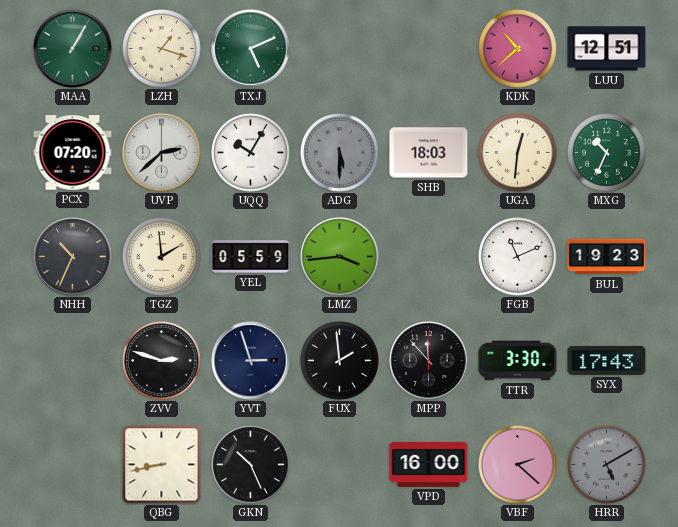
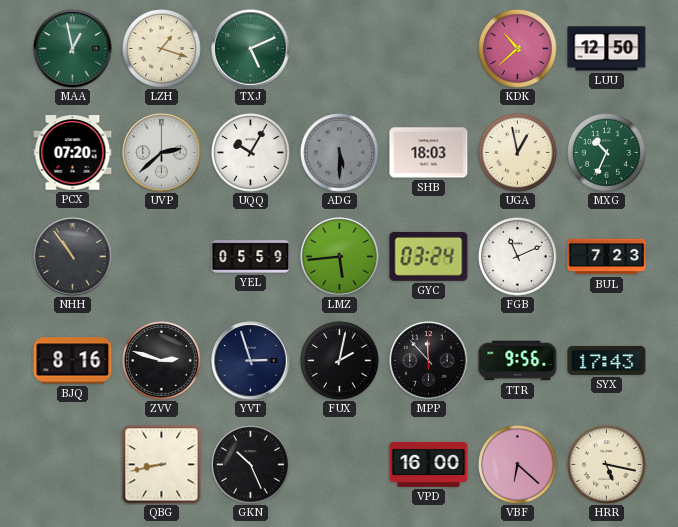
MAA: 1:05 -> 12:58 (73, 49)
LUU: 12:51 -> 12:50 (607, 49)
UGA: 12:31 -> 12:58 (518, 153)
NHH: 10:34 -> 10:54 (73, 257)
TGZ: 1:59 -> none (162, 257)
LMZ: 3:44 -> 5:44 (340, 257)
GYC: none -> 03:24 (429, 256)
BUL: 19:23 -> 7:23 (607, 257)
BJQ: none -> 8:16 (73, 361)
FUX: 1:59 -> 2:02 (340, 361)
TTR: 3:30 -> 9:56 (518, 361)
VBF: 2:22 -> 6:22 (518, 465)
HRR: 5:10 -> 5:17 (607, 465)
HRR dial: grey -> cream (607, 465)
